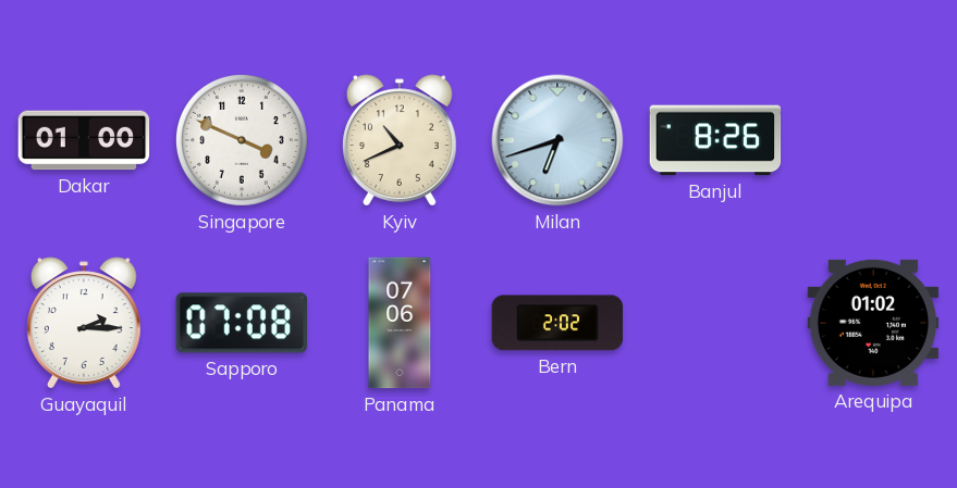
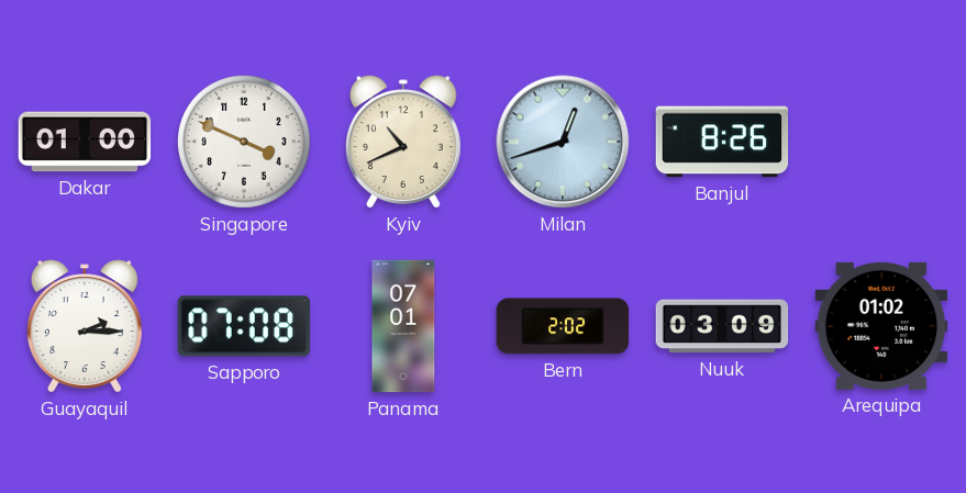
Milan: 6:42 -> 12:42 (563, 142)
Panama: 07:06 -> 07:01 (403, 326)
Nuuk: none -> 03:09 (722, 326)
